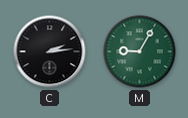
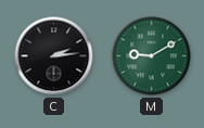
M: 9:05 -> 9:10 (152, 56)
